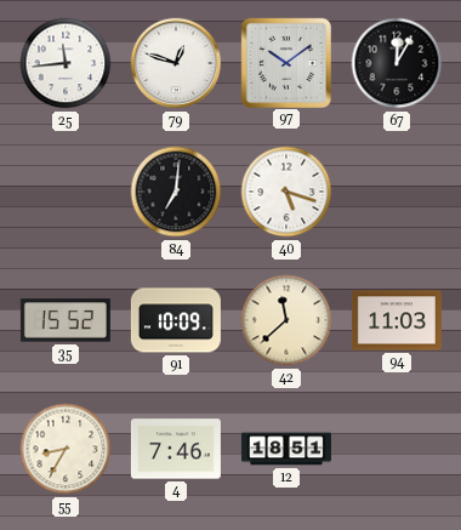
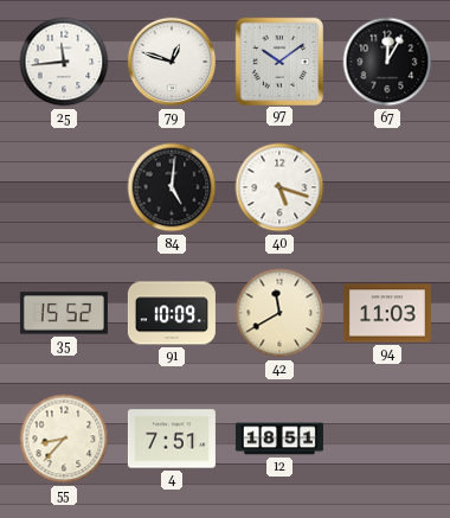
84: 7:01 -> 5:01 (172, 187)
42: 11:38 -> 11:40 (279, 313)
55: 8:35 -> 8:37 (64, 439)
4: 7:46 -> 7:51 (172, 439)
